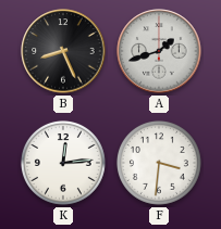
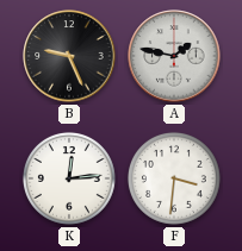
B: 8:26 -> 9:26 (69, 56)
A: 1:42 -> 1:47 (174, 56)
